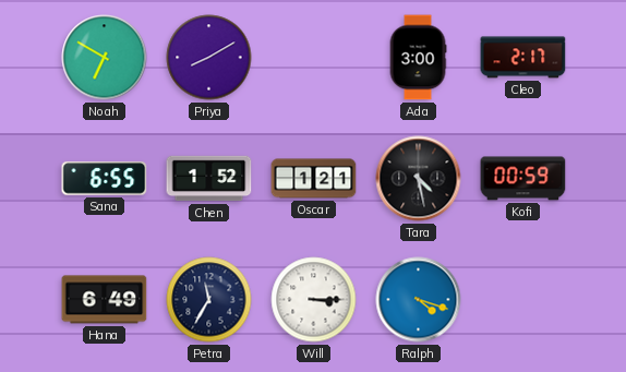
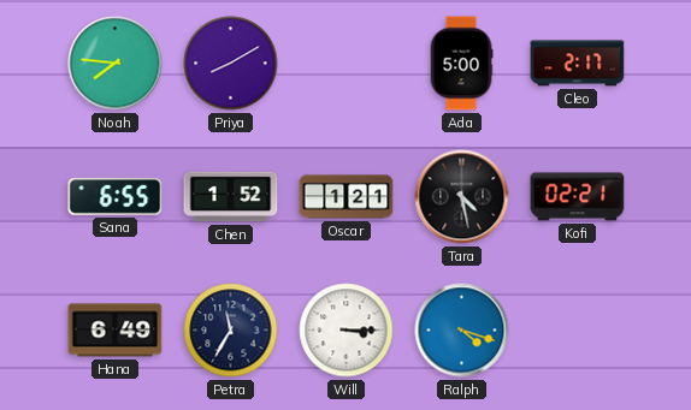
Noah: 6:50 -> 7:46 (116, 64)
Ada: 3:00 -> 5:00 (461, 64)
Kofi: 00:59 -> 02:21 (578, 197)
